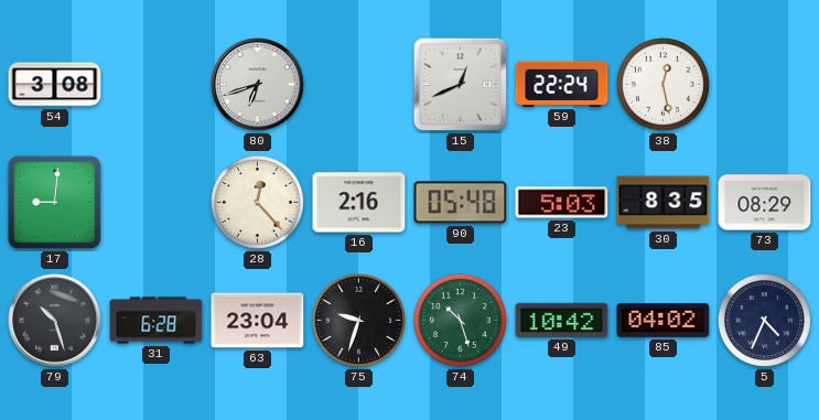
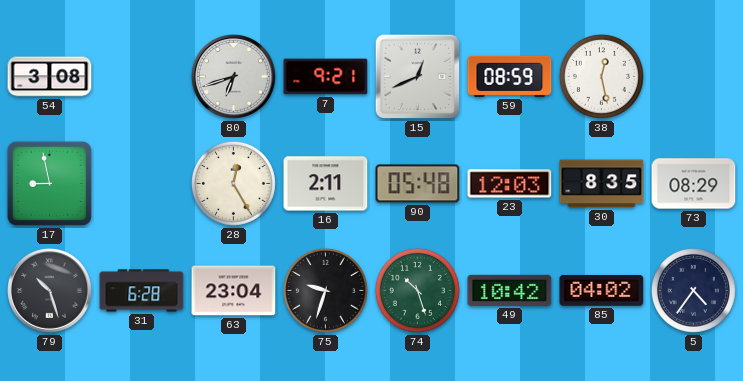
7: none -> 9:21 (326, 77)
59: 22:24 -> 08:59 (510, 76)
17: 9:01 -> 8:58 (49, 183)
28: 12:23 -> 12:25 (233, 183)
16: 2:16 -> 2:11 (326, 184)
23: 5:03 -> 12:03 (510, 184)
5: 4:34 -> 4:36 (693, 290)
